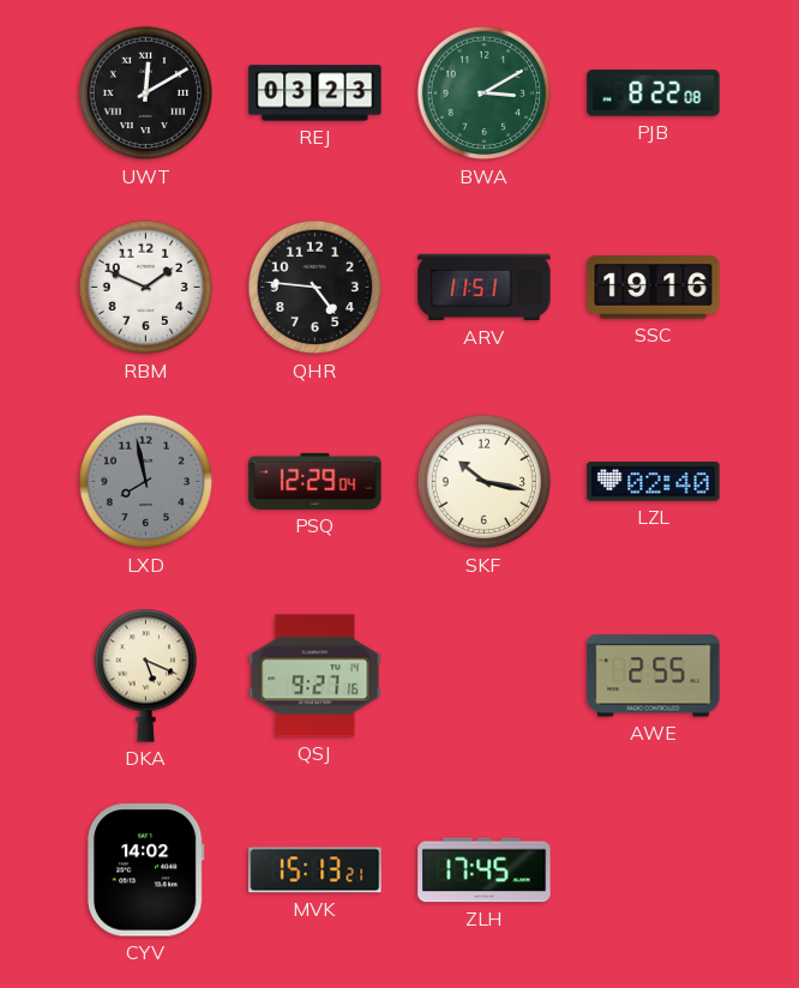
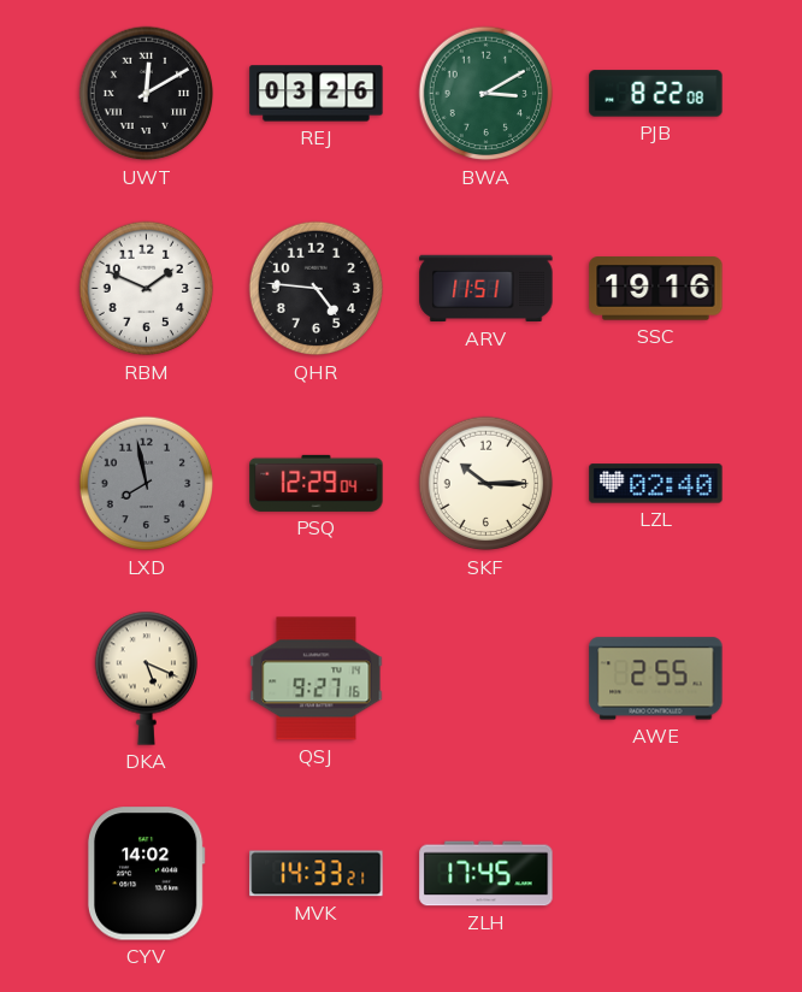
REJ: 03:23 -> 03:26 (317, 94)
SKF: 10:17 -> 10:15 (486, 484)
MVK: 15:13 -> 14:33 (317, 874)
